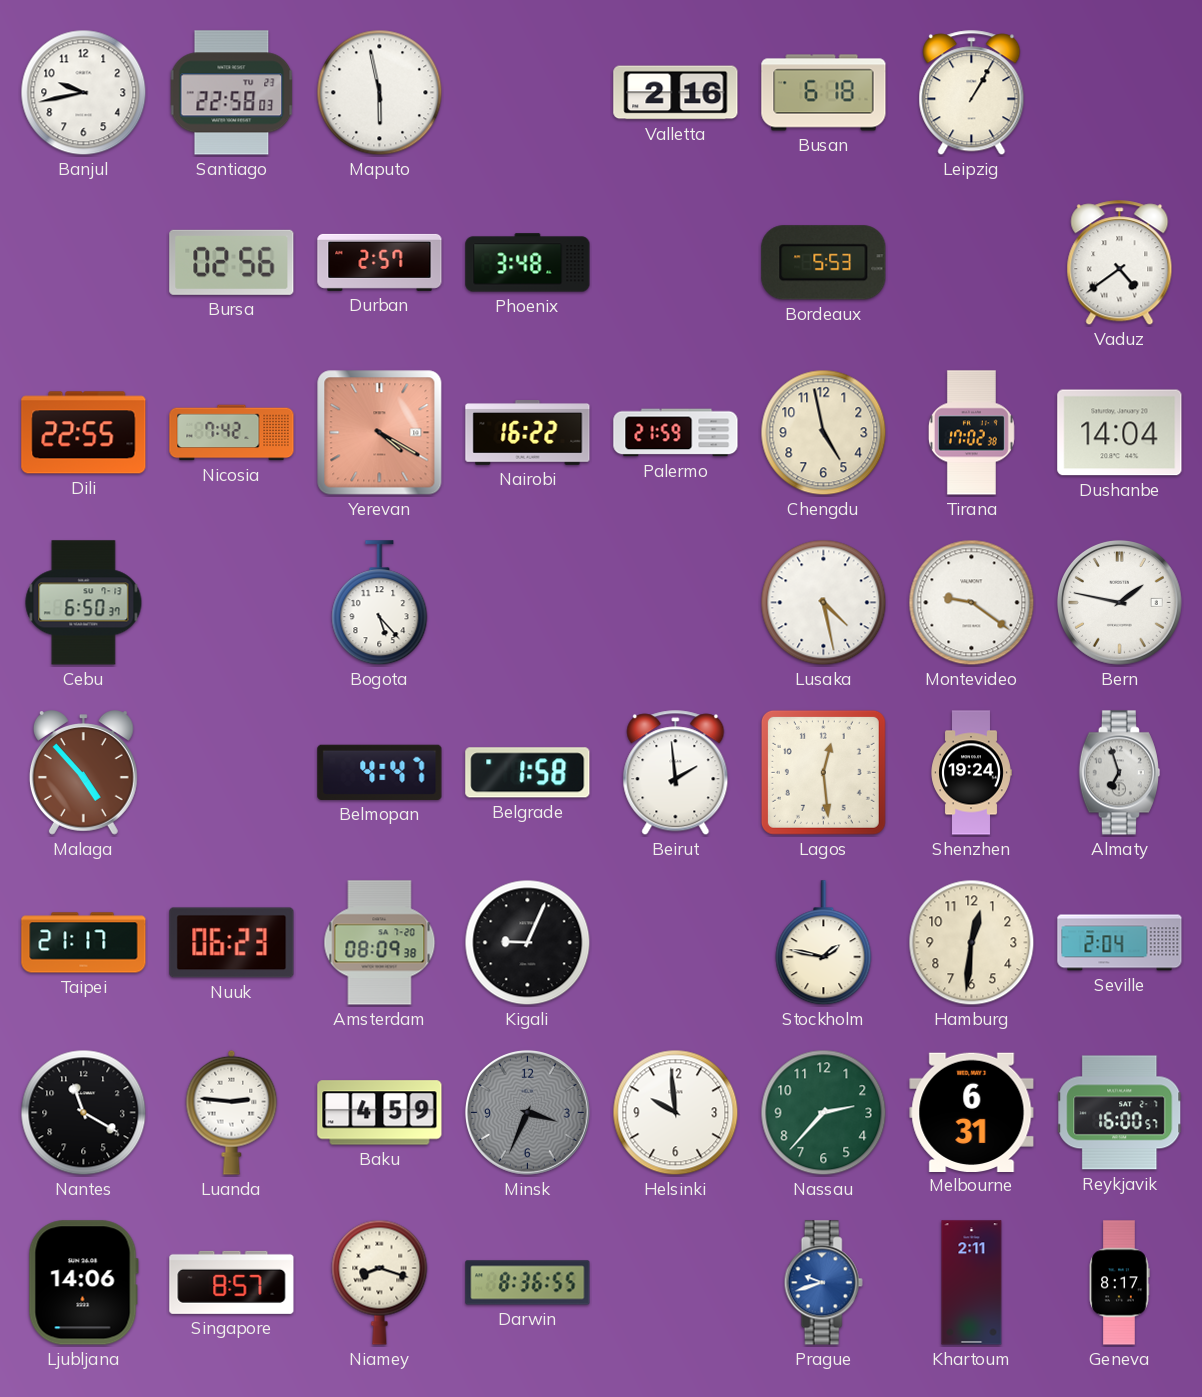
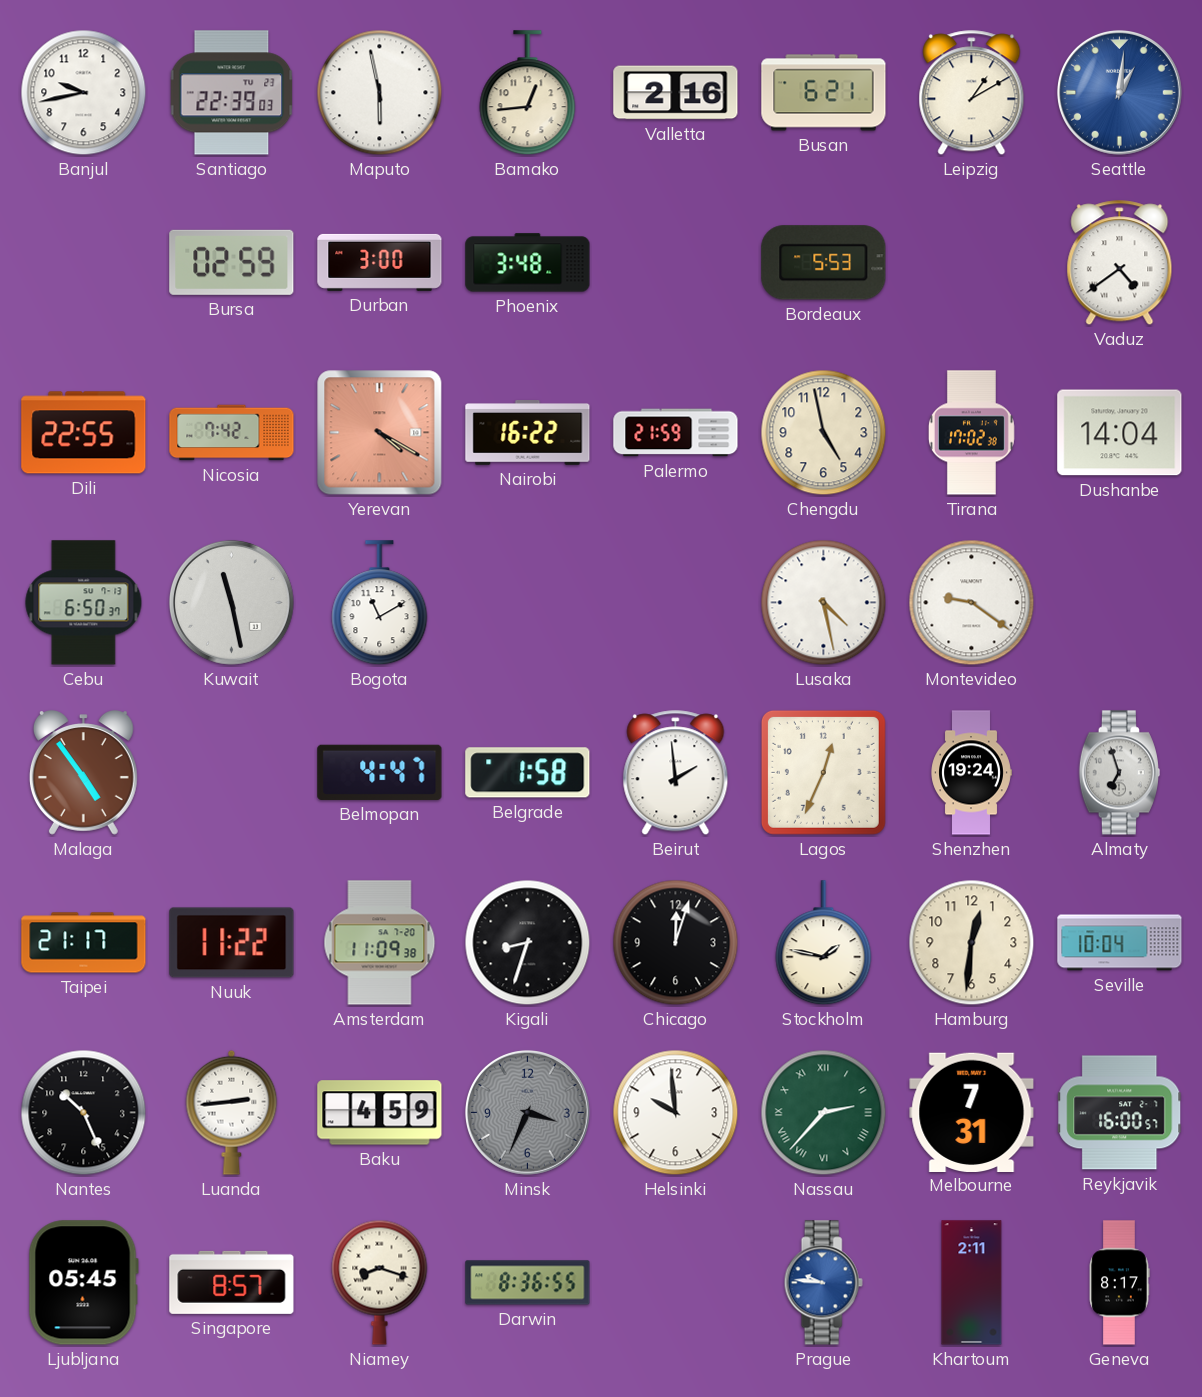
Santiago: 22:58 -> 22:39 (232, 93)
Bamako: none -> 12:44 (528, 93)
Busan: 6:18 -> 6:21 (824, 93)
Leipzig: 1:05 -> 1:10 (972, 93)
Seattle: none -> 1:01 (1120, 93)
Bursa: 02:56 -> 02:59 (232, 262)
Durban: 2:57 -> 3:00 (380, 262)
Kuwait: none -> 11:28 (232, 603)
Bogota: 5:23 -> 11:10 (380, 603)
Bern: 1:47 -> none (1120, 603)
Malaga: 4:53 -> 4:54 (83, 773)
Lagos: 12:29 -> 12:34 (823, 772)
Nuuk: 06:23 -> 11:22 (232, 943)
Amsterdam: 08:09 -> 11:09 (380, 943)
Kigali: 9:04 -> 8:33 (528, 943)
Chicago: none -> 12:03 (676, 943)
Seville: 2:04 -> 10:04 (1120, 943)
Nantes: 11:20 -> 10:26 (84, 1113)
Luanda: 2:46 -> 2:44 (232, 1112)
Nassau numerals: Arabic -> Roman (824, 1113)
Melbourne: 6:31 -> 7:31 (972, 1112)
Ljubljana: 14:06 -> 05:45 (83, 1283)
Prague: 9:42 -> 9:46 (823, 1283)
